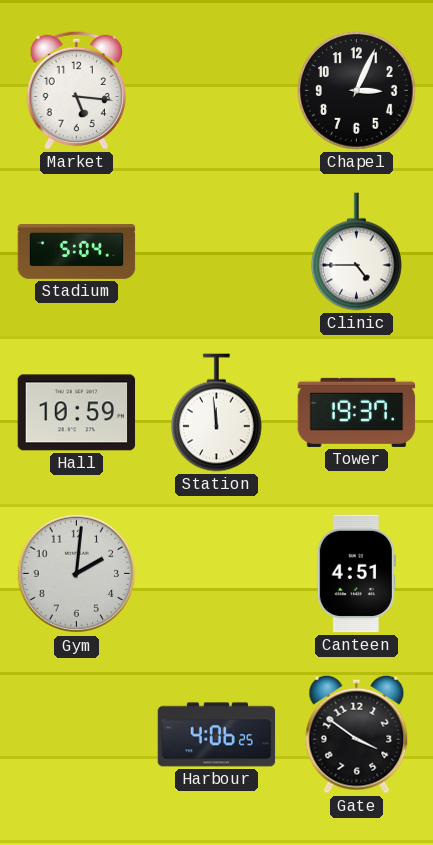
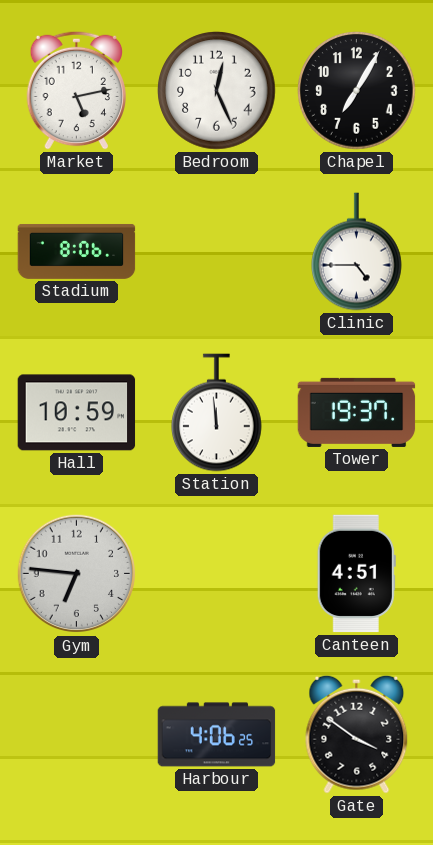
Market: 5:16 -> 5:13 (76, 90)
Bedroom: none -> 12:26 (217, 91)
Chapel: 3:04 -> 7:05 (357, 91)
Stadium: 5:04 -> 8:06 (77, 251)
Gym: 2:01 -> 6:46 (77, 574)
